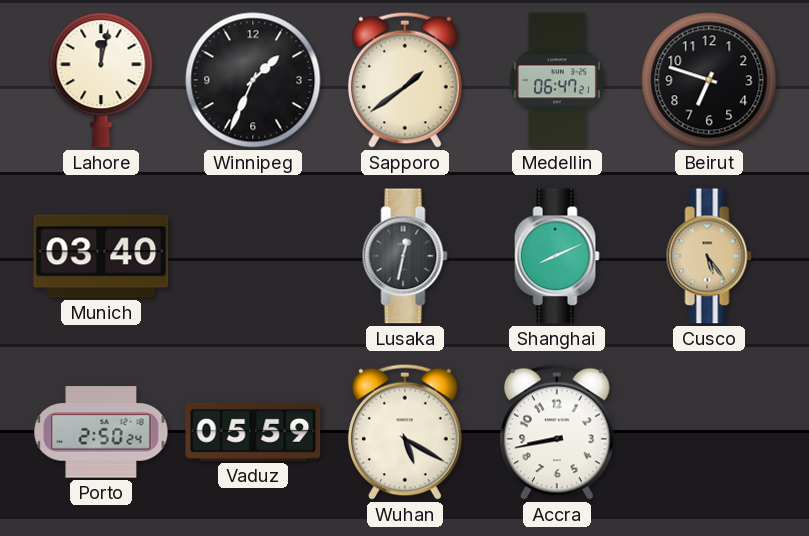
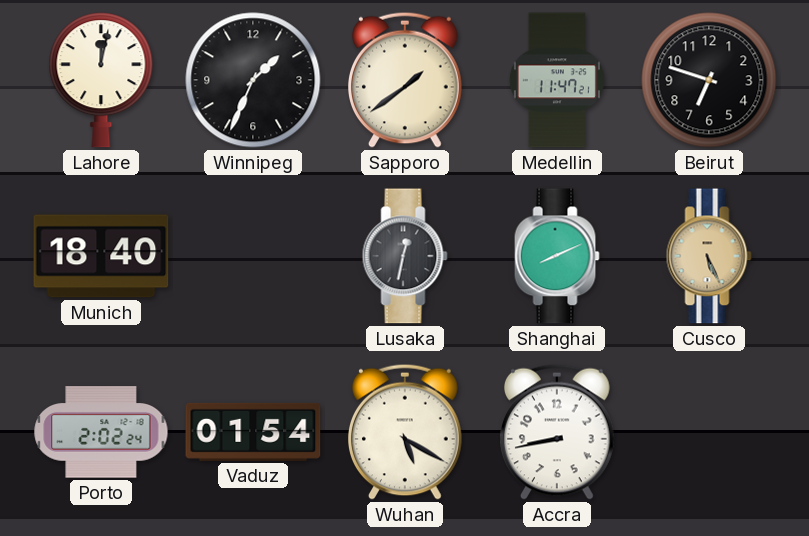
Medellin: 06:47 -> 11:47 (557, 80)
Munich: 03:40 -> 18:40 (101, 256)
Cusco: 5:24 -> 5:26 (709, 256)
Porto: 2:50 -> 2:02 (101, 432)
Vaduz: 05:59 -> 01:54 (253, 432)
